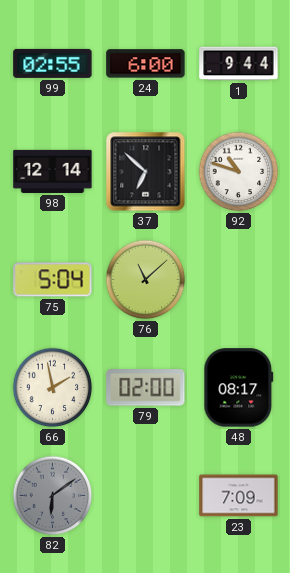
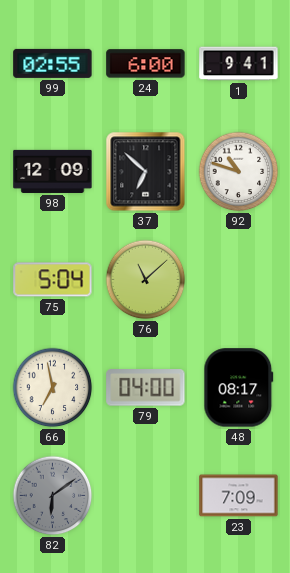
1: 9:44 -> 9:41 (239, 64)
98: 12:14 -> 12:09 (53, 171)
66: 1:58 -> 6:58 (53, 388)
79: 02:00 -> 04:00 (146, 388)
